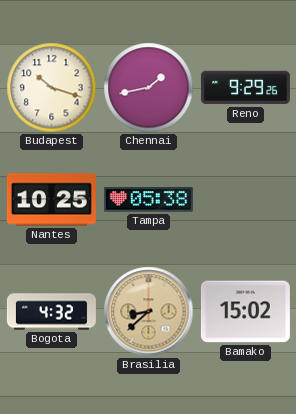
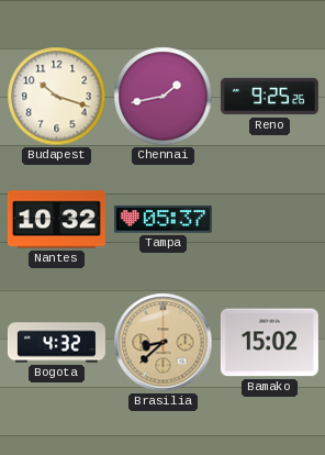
Reno: 9:29 -> 9:25 (269, 97)
Nantes: 10:25 -> 10:32 (56, 220)
Tampa: 05:38 -> 05:37 (162, 220)
